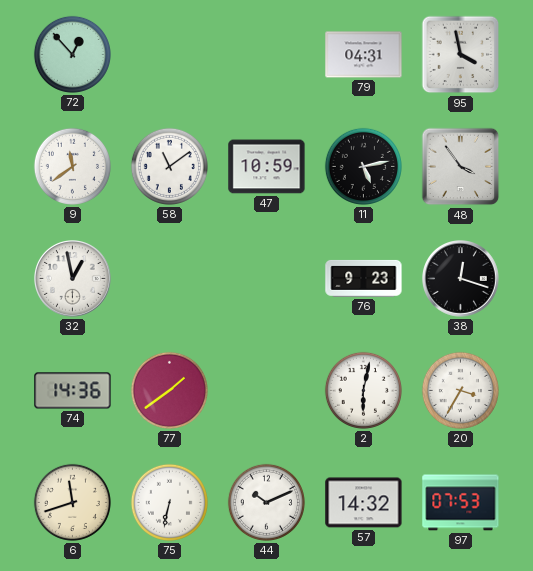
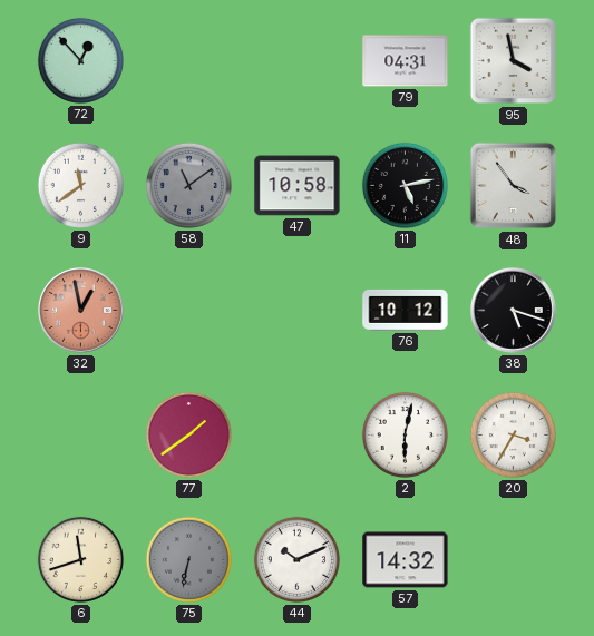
58 dial: white -> grey (188, 185)
47: 10:59 -> 10:58 (298, 186)
32 dial: white -> salmon (81, 311)
76: 9:23 -> 10:12 (406, 310)
38: 12:18 -> 5:18 (514, 311)
74: 14:36 -> none (73, 391)
75 dial: white -> grey (188, 559)
97: 07:53 -> none (461, 503)
